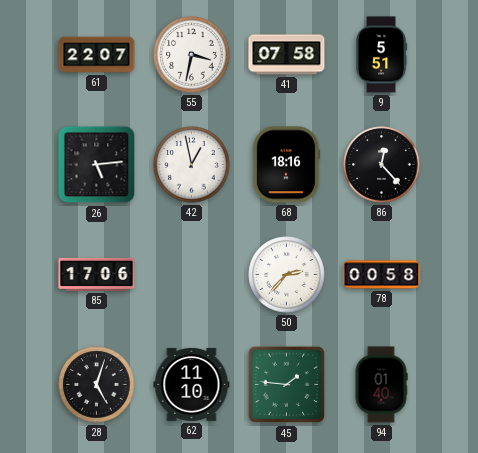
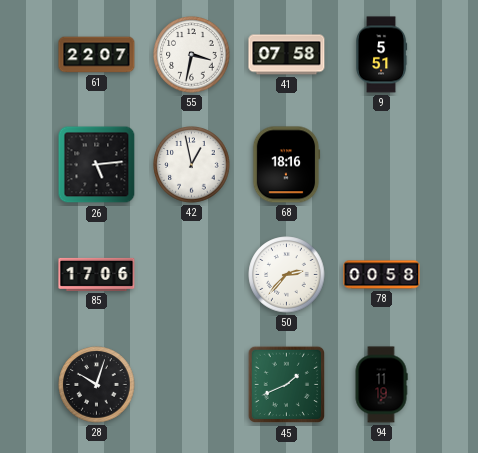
86: 12:23 -> none (382, 165)
28: 5:03 -> 10:03 (97, 385)
62: 11:10 -> none (192, 384)
45: 1:46 -> 1:41 (287, 385)
94: 01:40 -> 11:19 (381, 385)
